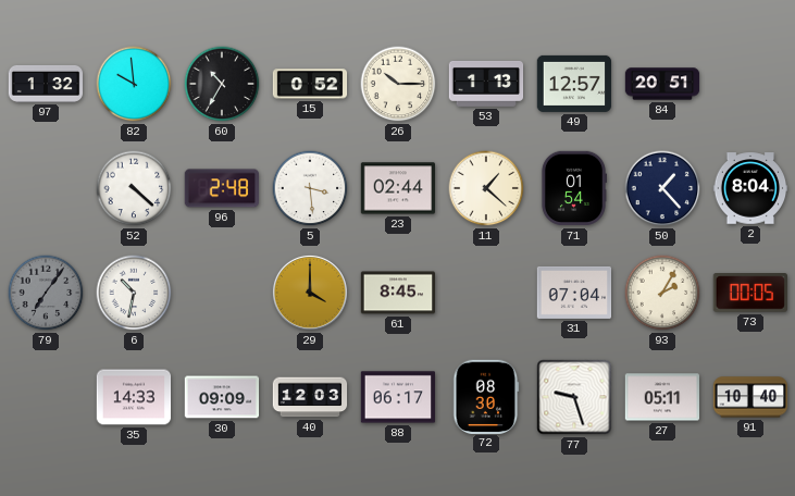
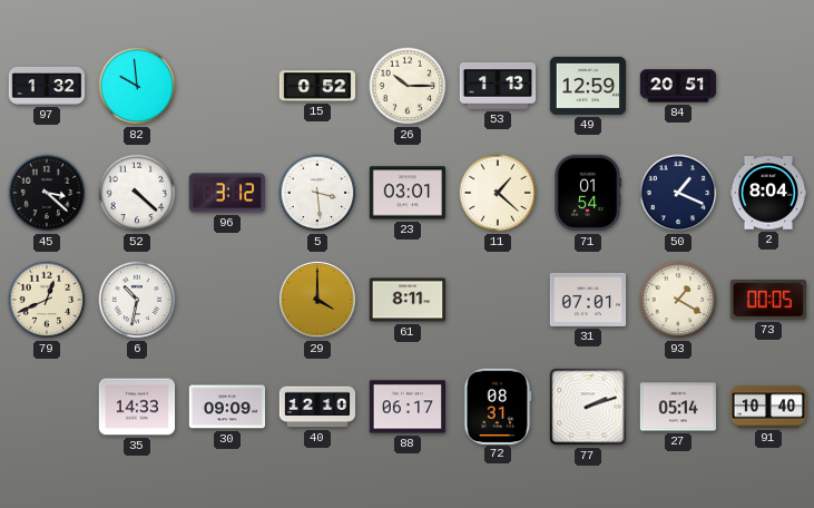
60: 10:35 -> none (222, 84)
49: 12:57 -> 12:59 (588, 86)
45: none -> 3:22 (47, 193)
96: 2:48 -> 3:12 (226, 193)
23: 02:44 -> 03:01 (408, 193)
50: 1:23 -> 1:19 (678, 193)
79: 7:06 -> 12:41 (47, 300)
79 dial: grey -> cream (47, 300)
61: 8:45 -> 8:11 (408, 300)
31: 07:04 -> 07:01 (588, 300)
93: 2:05 -> 1:20 (678, 300)
40: 12:03 -> 12:10 (317, 407)
72: 08:30 -> 08:31 (498, 406)
77: 9:27 -> 2:12 (588, 407)
27: 05:11 -> 05:14 (678, 407)
